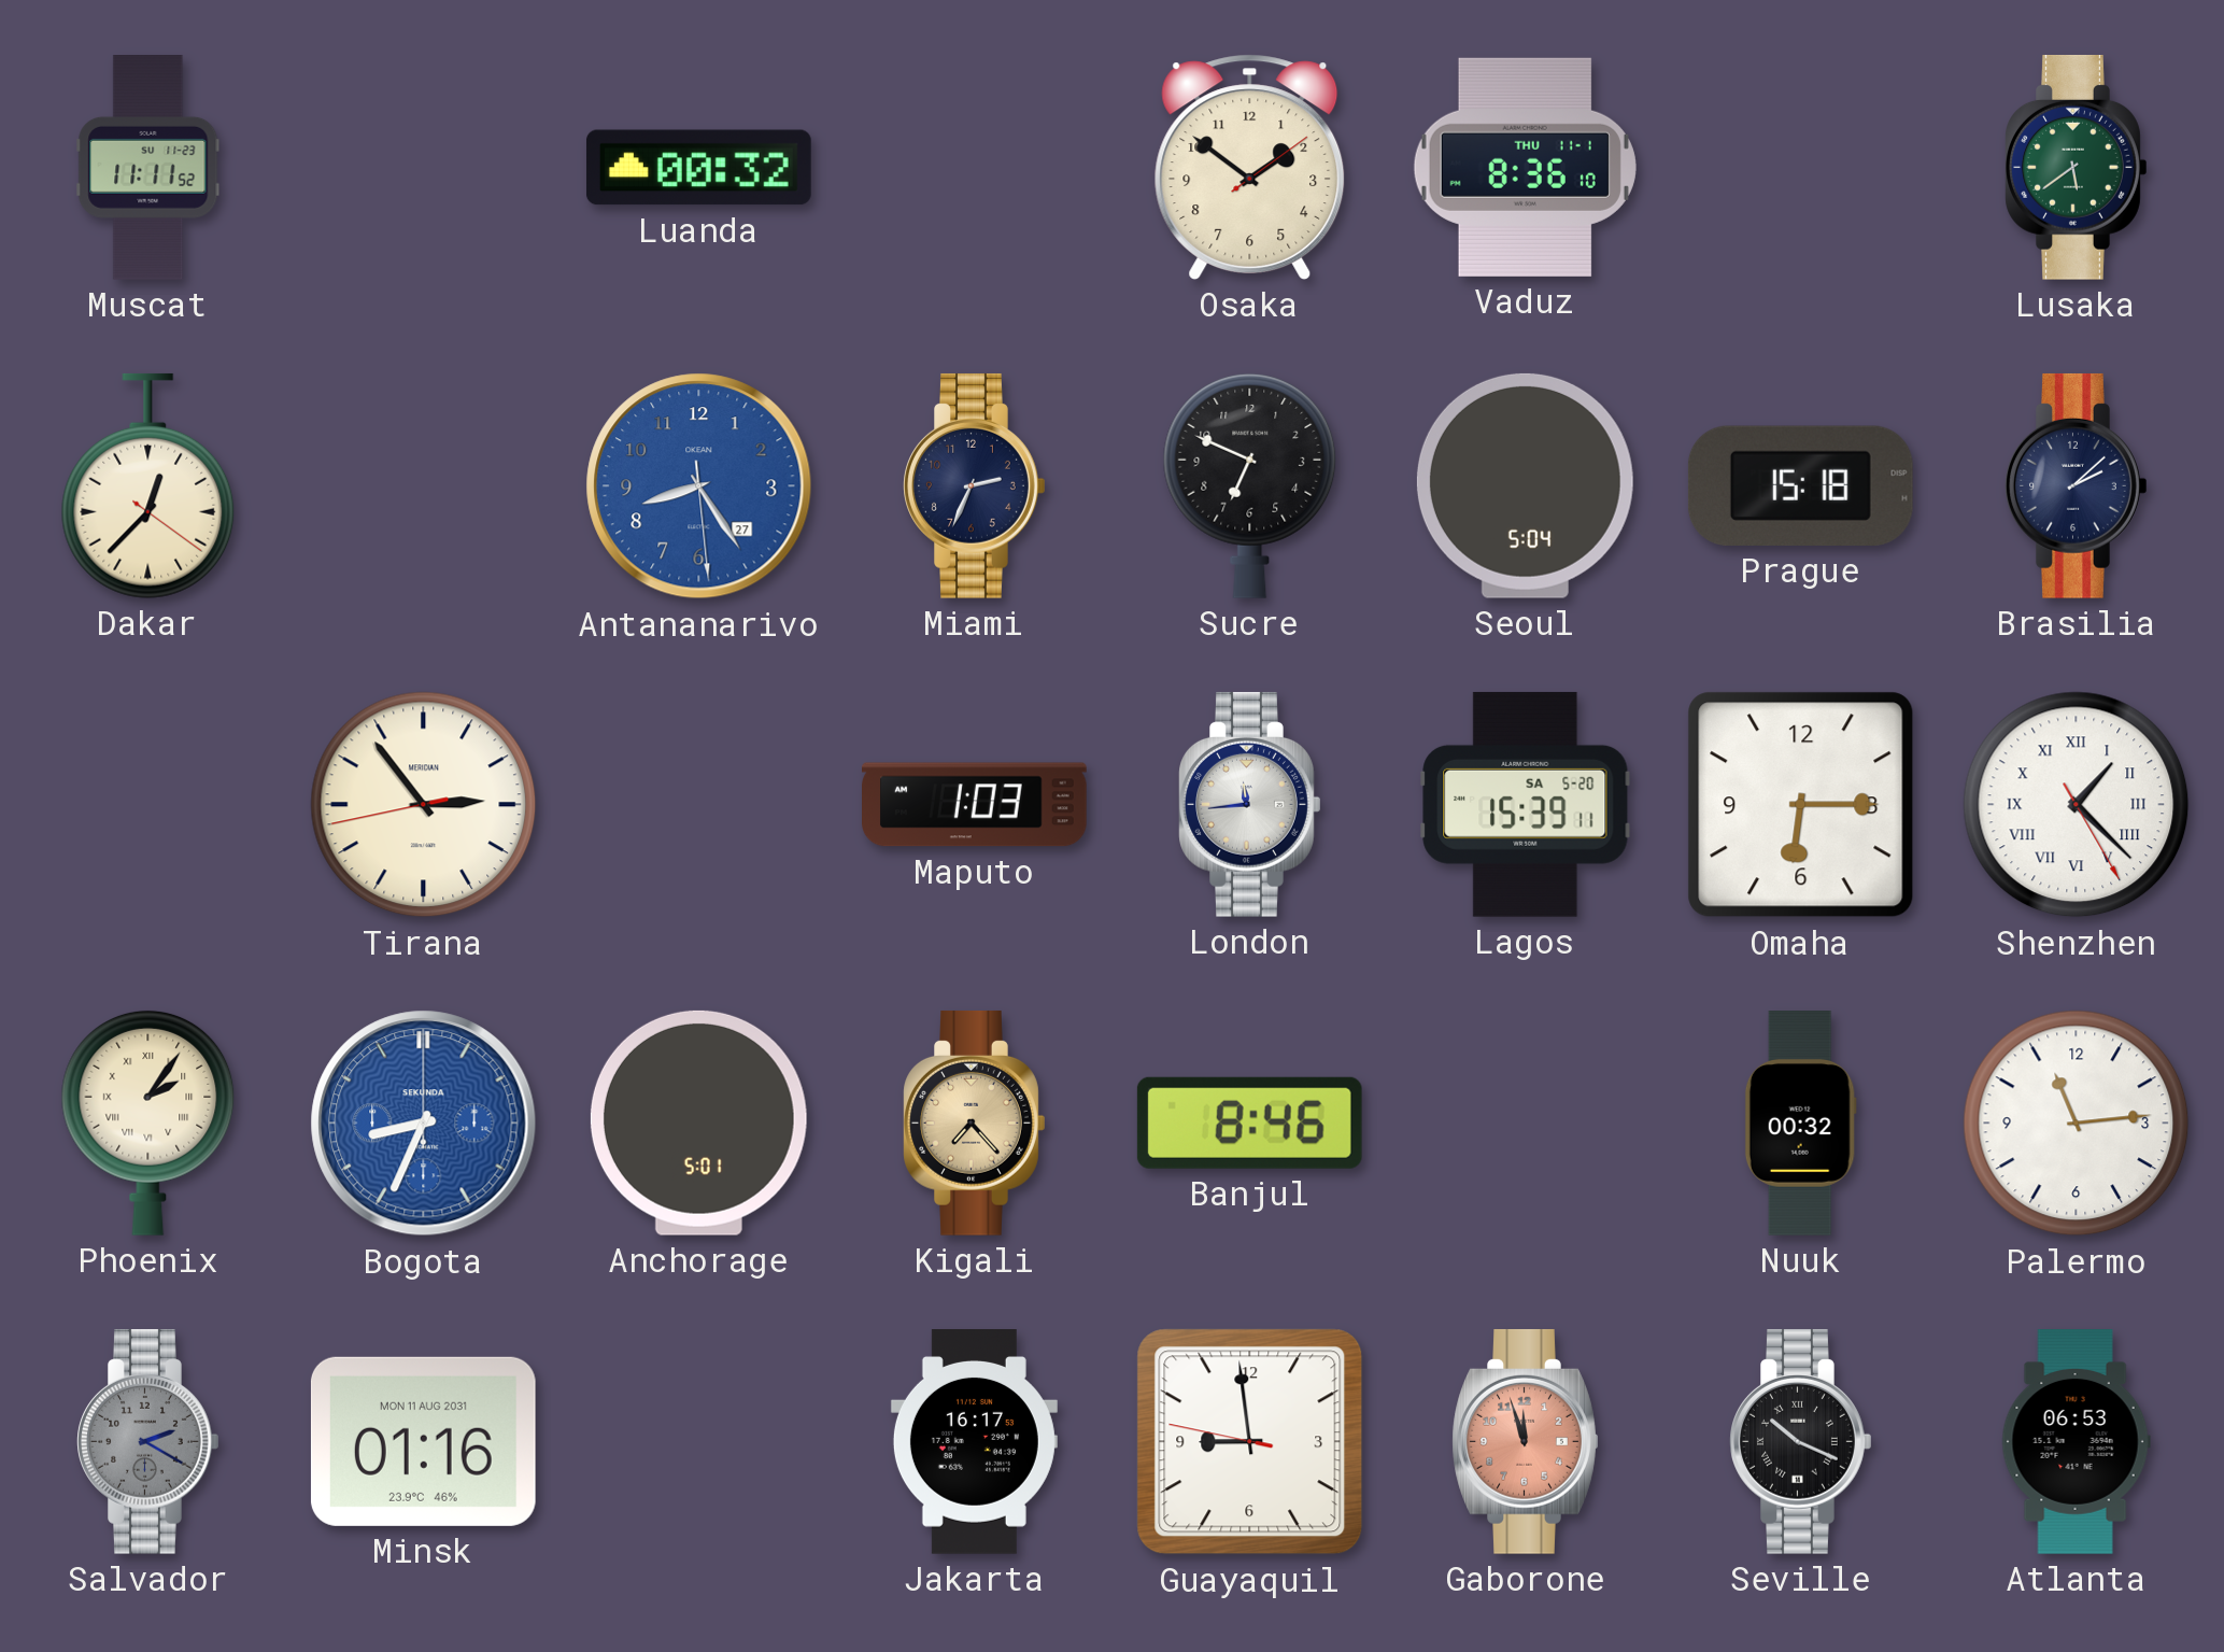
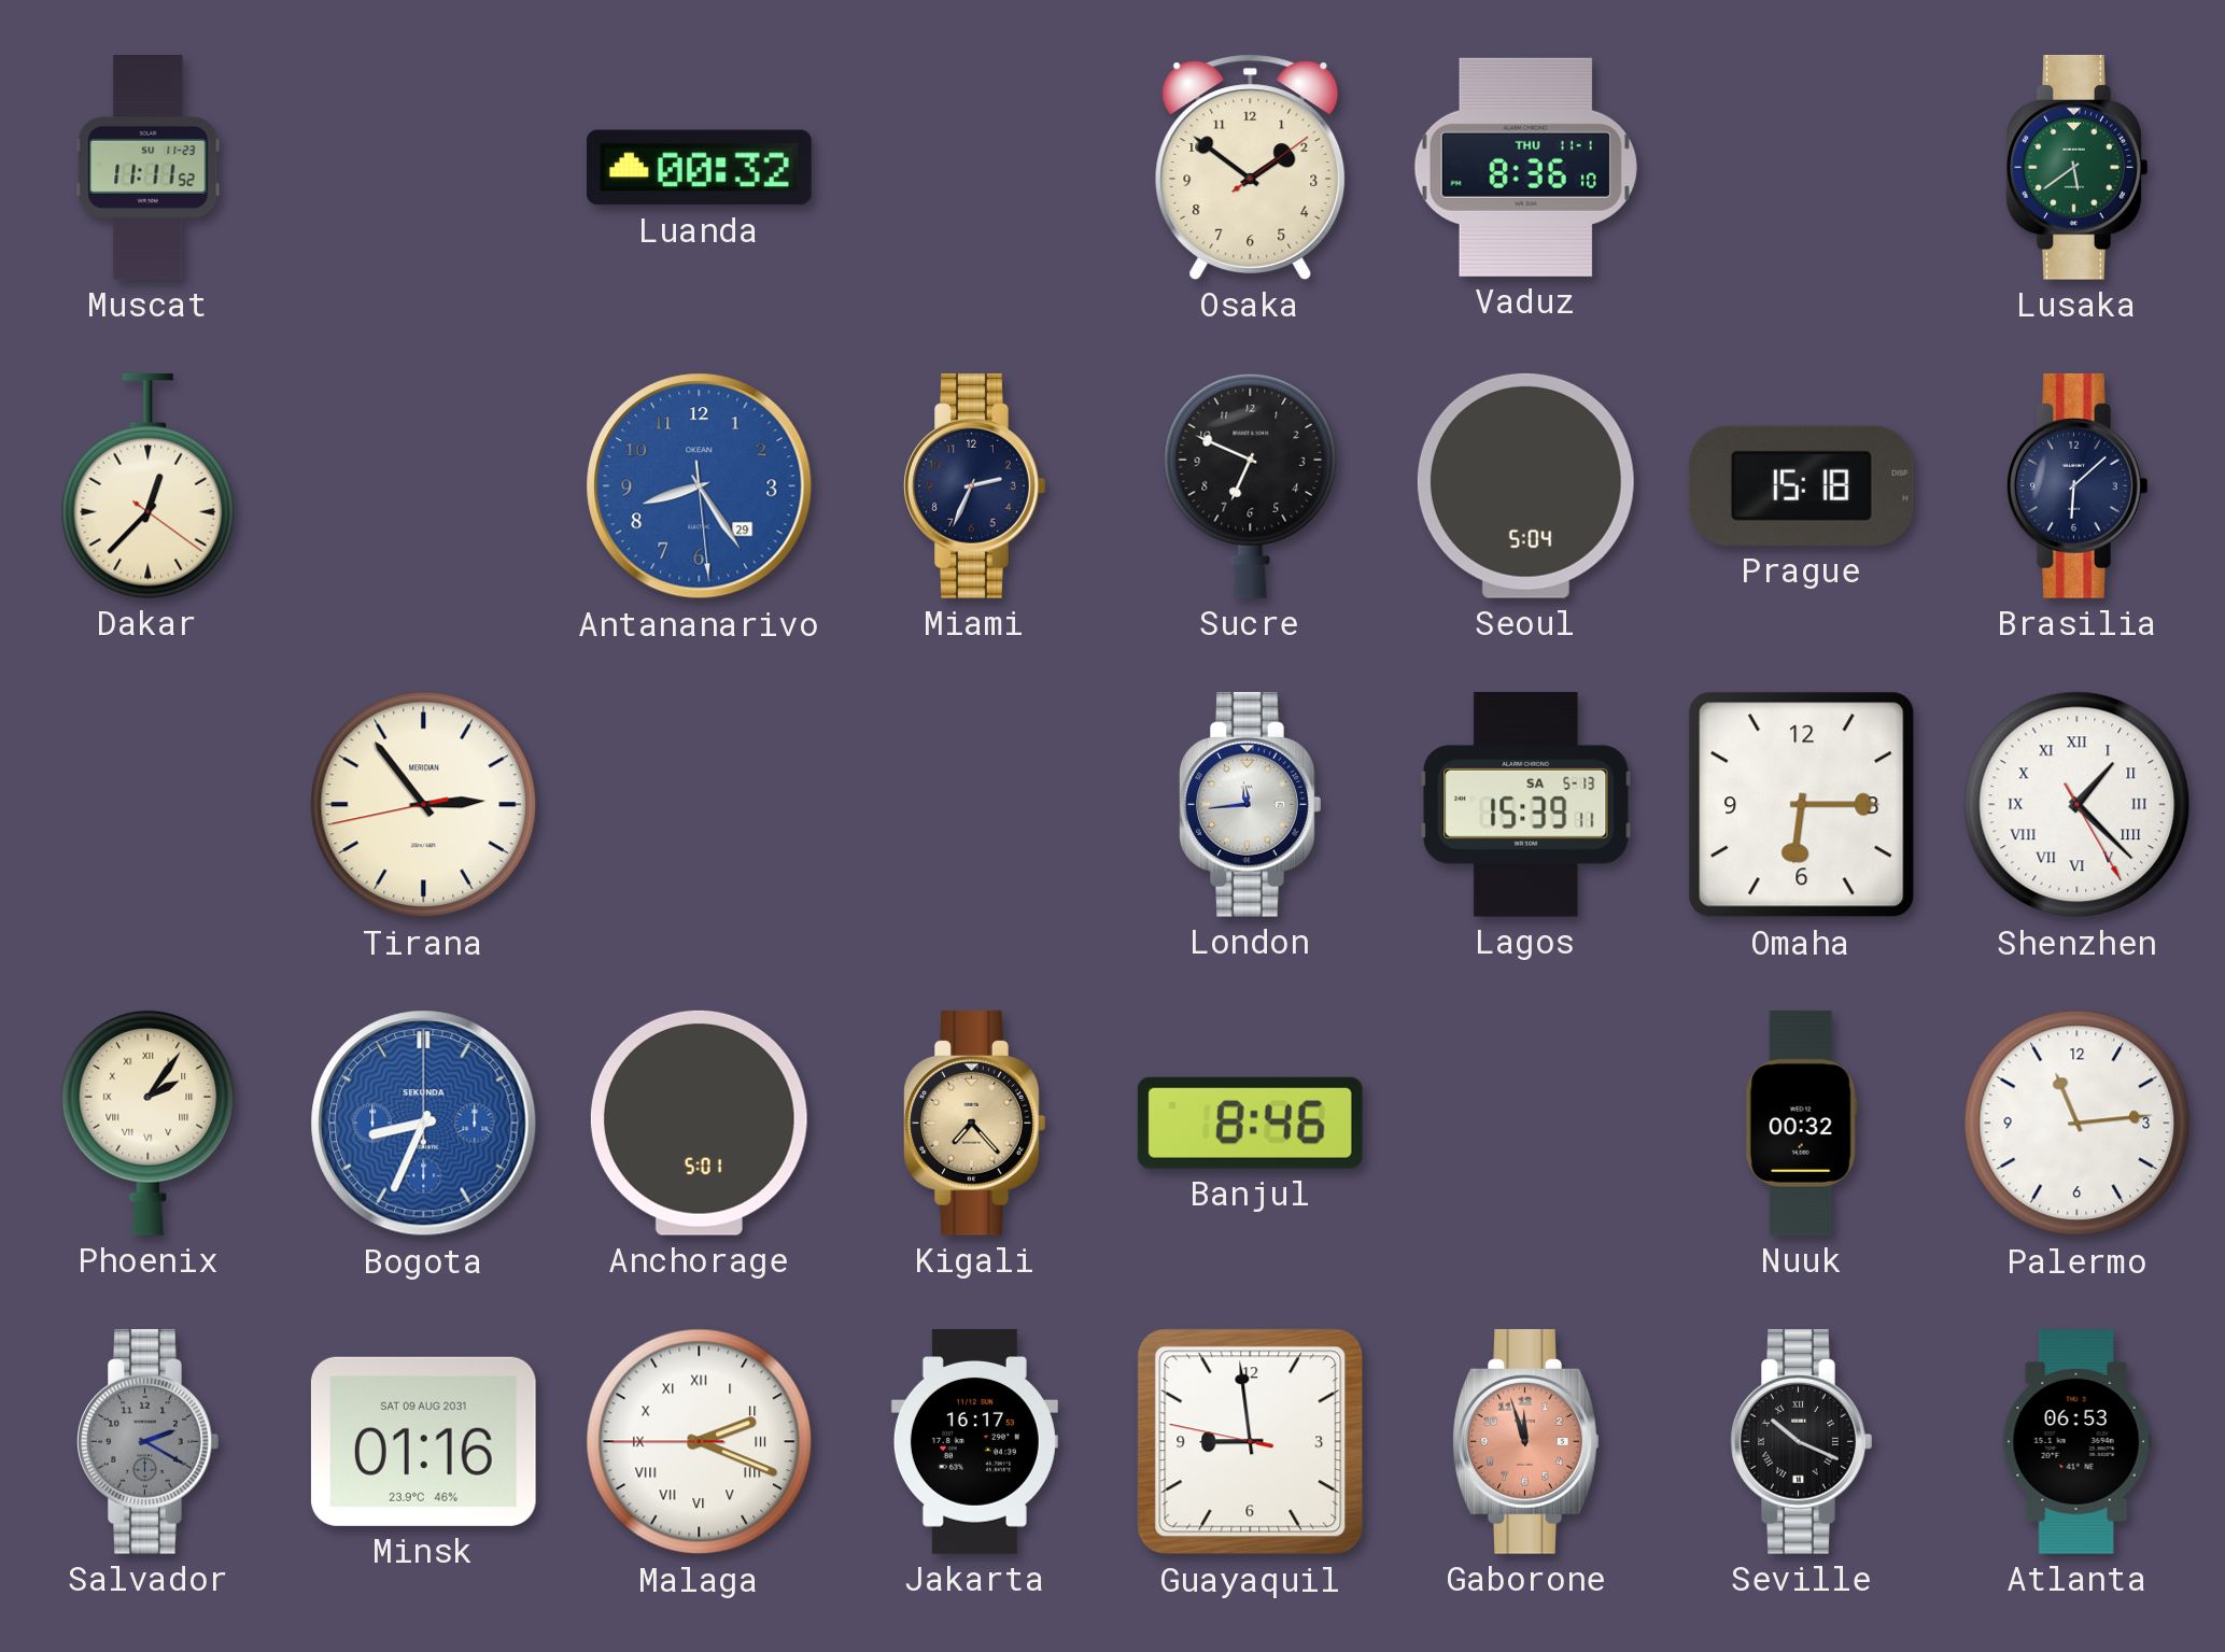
Antananarivo date: 27 -> 29 (700, 486)
Brasilia: 2:08 -> 6:08 (2078, 485)
Maputo: 1:03 -> none (975, 805)
Lagos date: SA 5-20 -> SA 5-13 (1526, 804)
Minsk date: MON 11 AUG 2031 -> SAT 09 AUG 2031 (423, 1441)
Malaga: none -> 2:18 (700, 1442)
